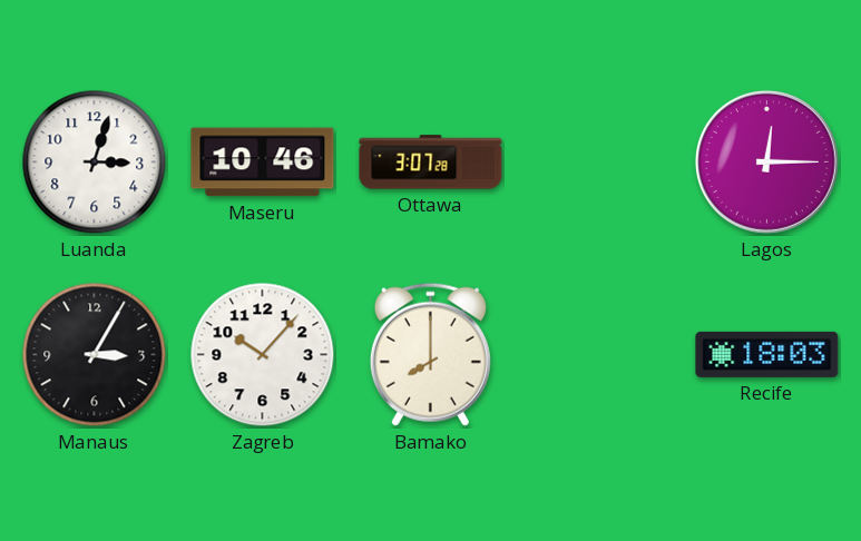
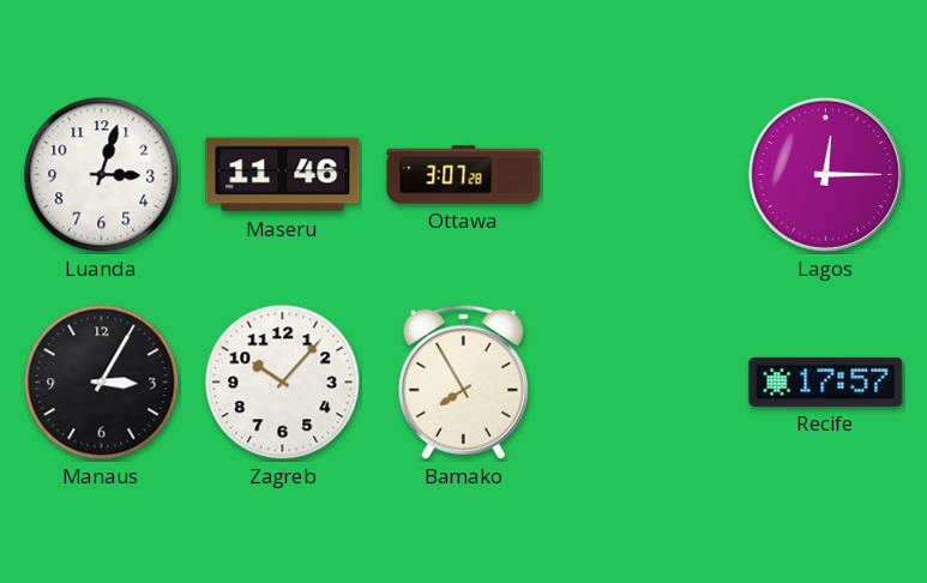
Maseru: 10:46 -> 11:46 (283, 175)
Bamako: 8:00 -> 7:55 (463, 381)
Recife: 18:03 -> 17:57 (826, 381)
